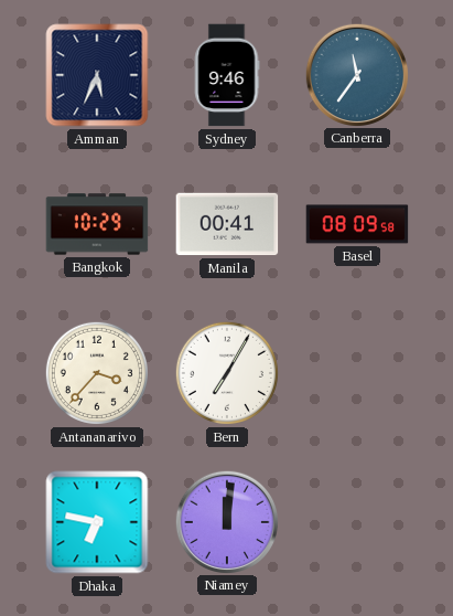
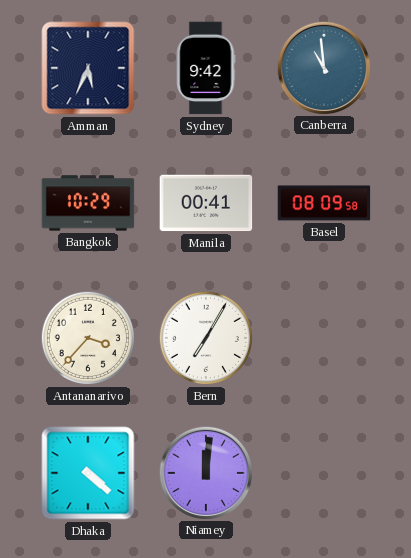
Sydney: 9:46 -> 9:42 (206, 68)
Canberra: 11:36 -> 10:59 (323, 67)
Dhaka: 6:47 -> 4:22 (88, 473)
